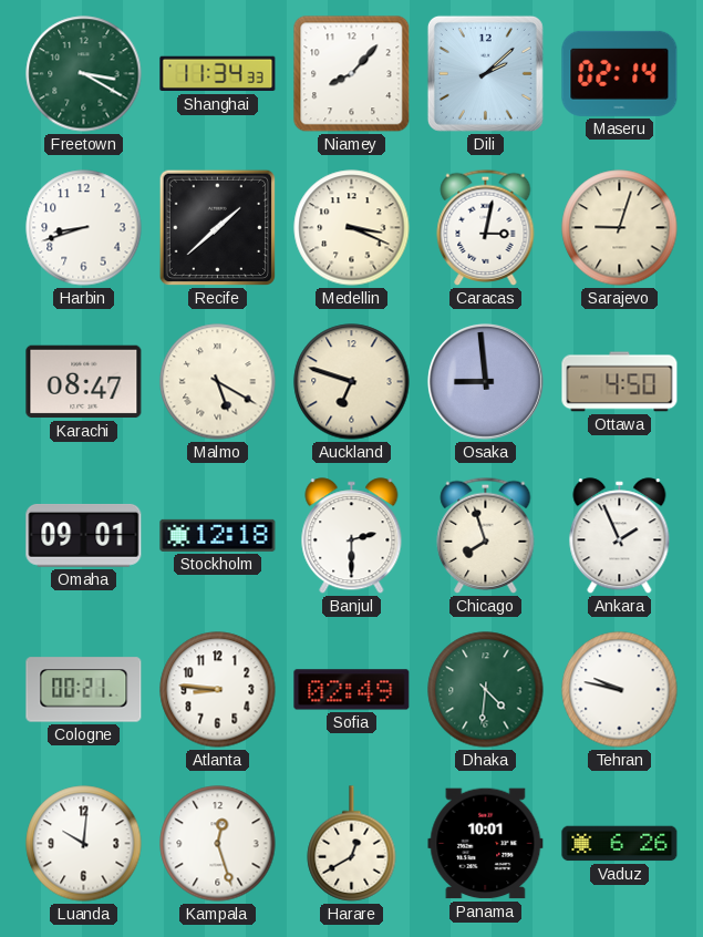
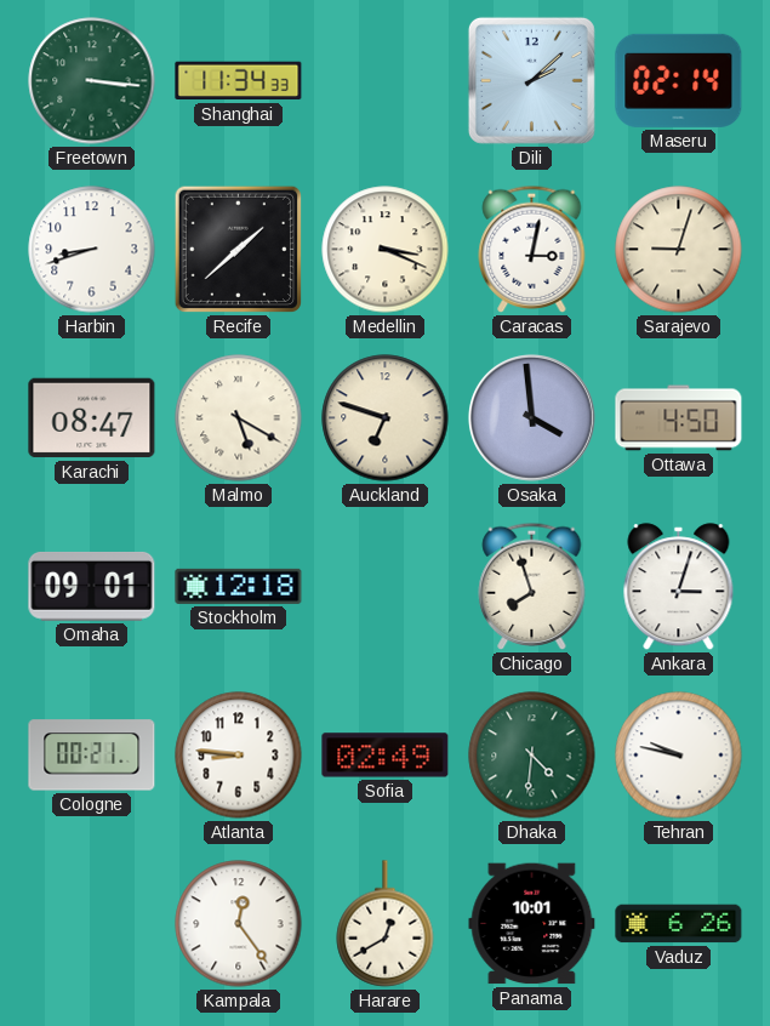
Freetown: 3:20 -> 3:16 (92, 81)
Niamey: 8:07 -> none (352, 74)
Osaka: 8:59 -> 3:59 (531, 417)
Banjul: 2:30 -> none (352, 536)
Ankara: 1:56 -> 3:03 (679, 587)
Luanda: 10:01 -> none (84, 844)
Kampala: 12:27 -> 12:24 (239, 924)
